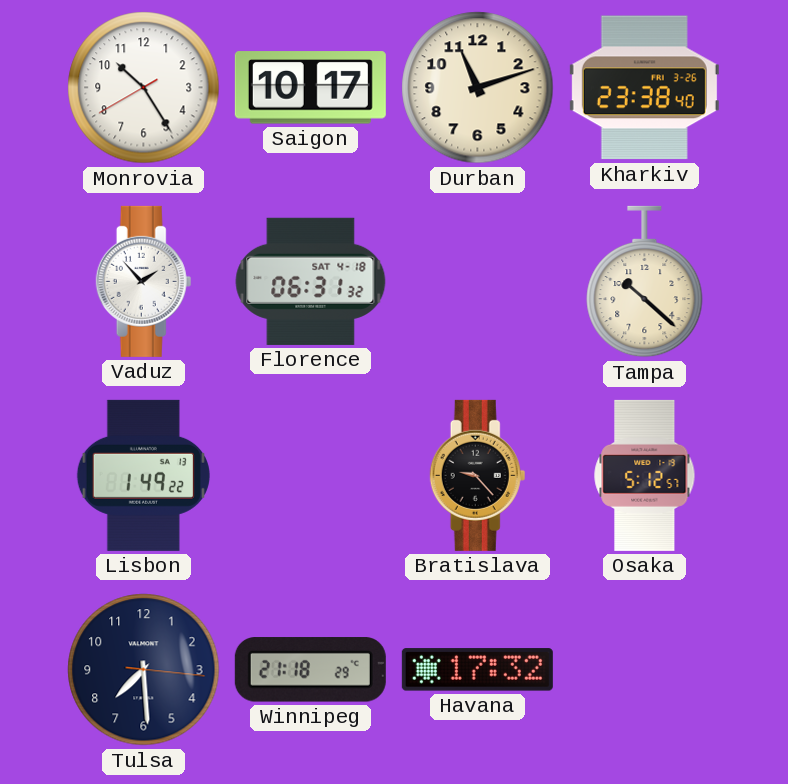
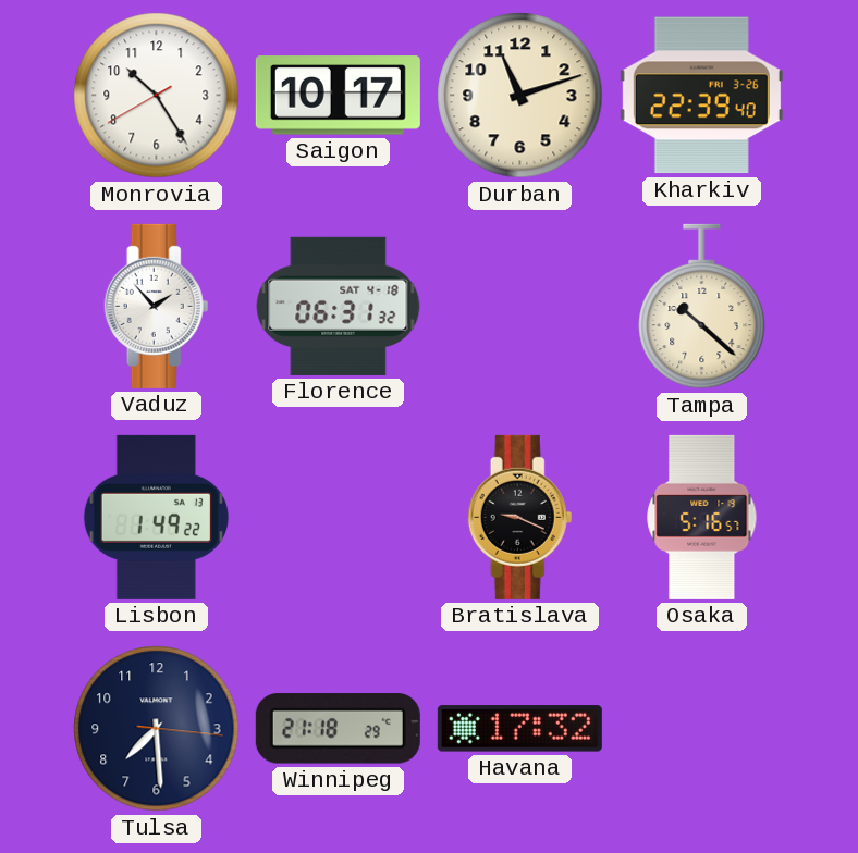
Kharkiv: 23:38 -> 22:39 (701, 96)
Bratislava: 9:23 -> 9:19 (520, 517)
Osaka: 5:12 -> 5:16 (702, 517)
